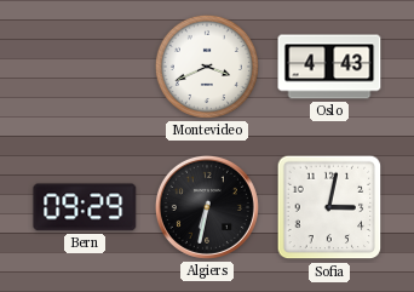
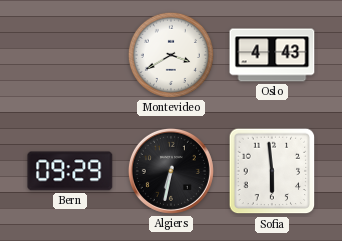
Montevideo: 3:41 -> 3:40 (171, 55)
Sofia: 3:02 -> 5:59 (272, 171)
